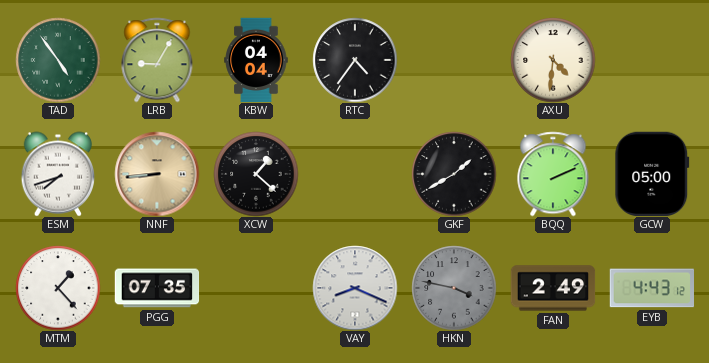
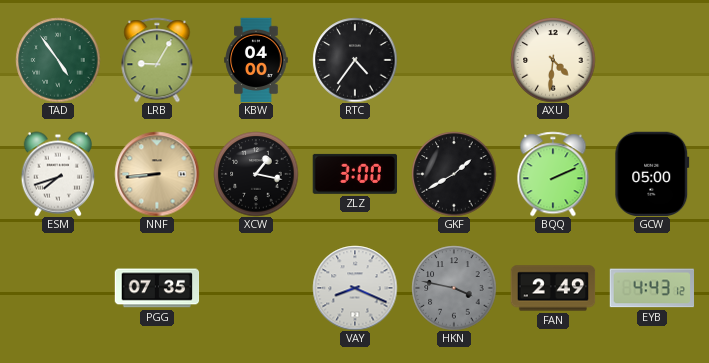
KBW: 04:04 -> 04:00 (256, 60)
XCW: 1:22 -> 1:17 (256, 174)
ZLZ: none -> 3:00 (354, 174)
MTM: 1:23 -> none (58, 288)
